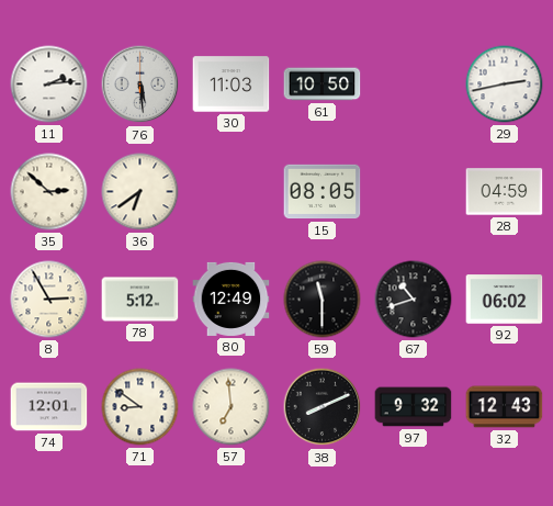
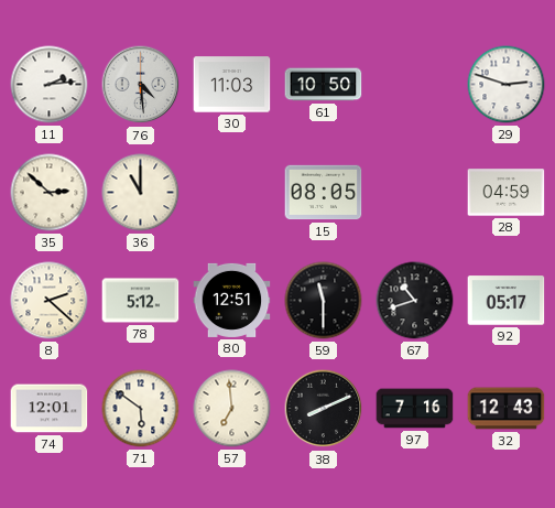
76: 5:29 -> 4:29 (141, 85)
29: 2:43 -> 2:48 (507, 85)
36: 6:39 -> 11:00 (141, 193)
8: 2:55 -> 2:22 (50, 301)
80: 12:49 -> 12:51 (232, 300)
92: 06:02 -> 05:17 (507, 301)
71: 8:51 -> 5:51 (141, 409)
97: 9:32 -> 7:16 (415, 409)
